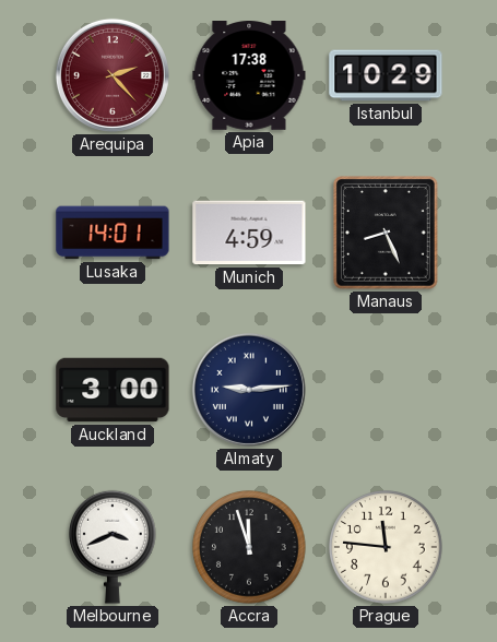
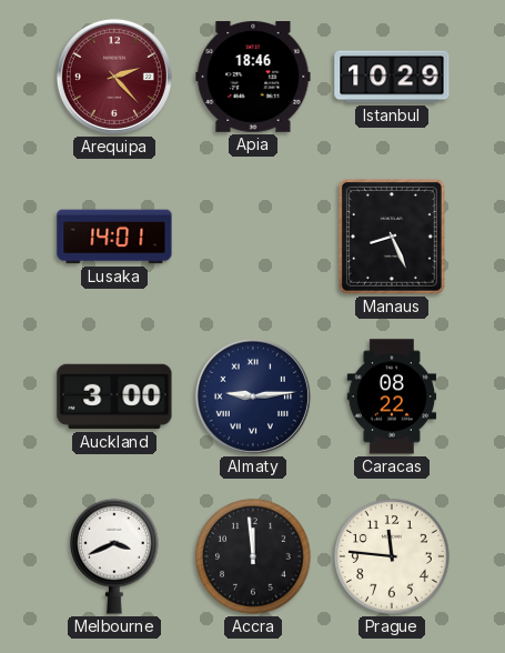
Apia: 17:38 -> 18:46 (253, 78)
Munich: 4:59 -> none (249, 233)
Caracas: none -> 08:22 (392, 396)
Accra: 11:57 -> 11:59 (253, 556)
